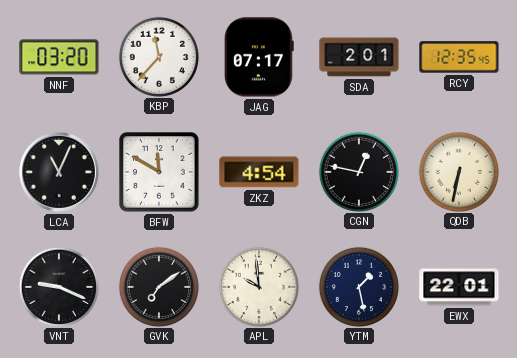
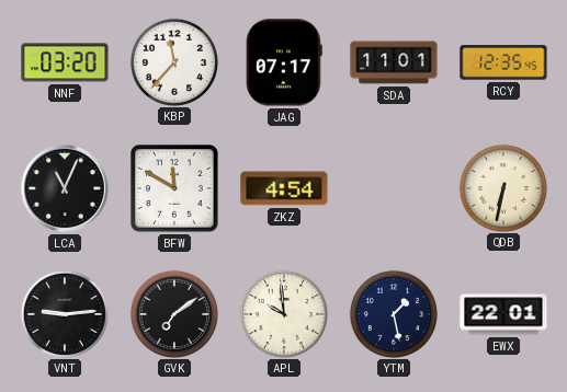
SDA: 2:01 -> 11:01 (394, 62)
CGN: 12:47 -> none (358, 171)
VNT: 9:19 -> 9:14 (64, 313)
